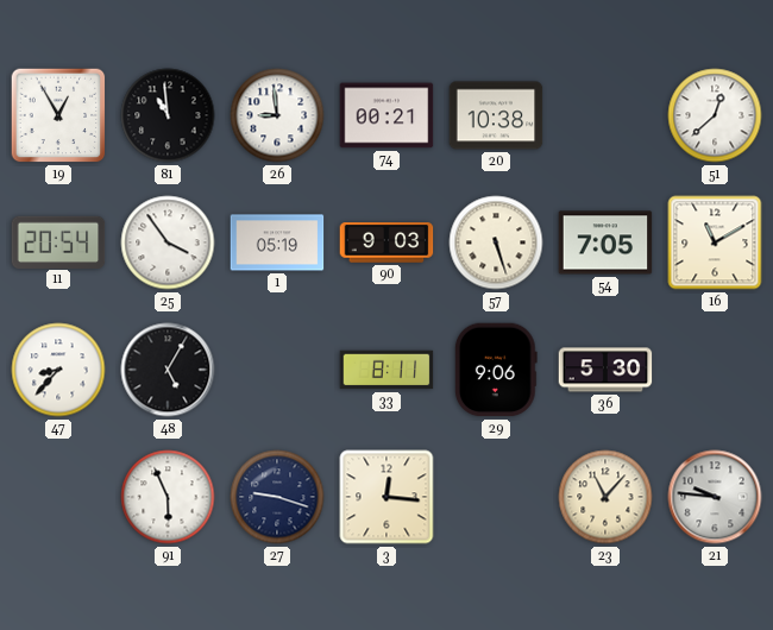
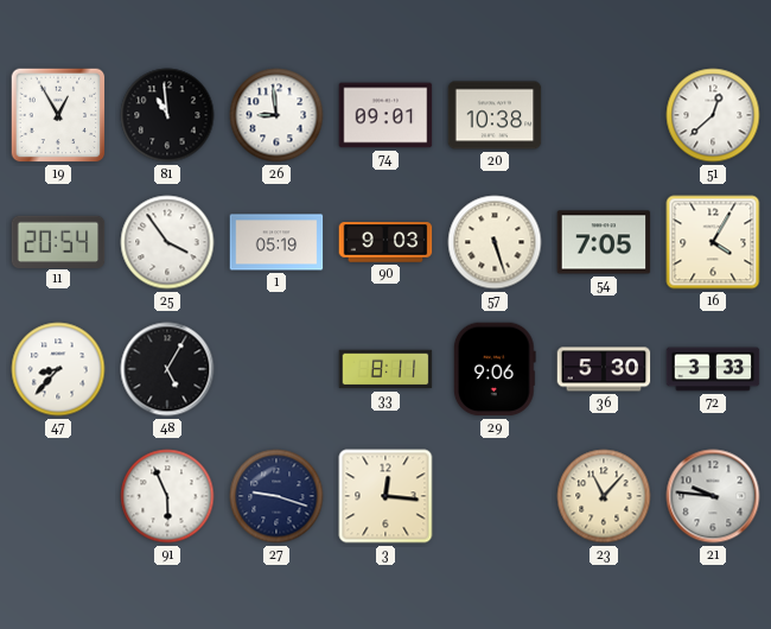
74: 00:21 -> 09:01 (385, 115)
16: 11:10 -> 4:05 (713, 242)
72: none -> 3:33 (713, 369)
